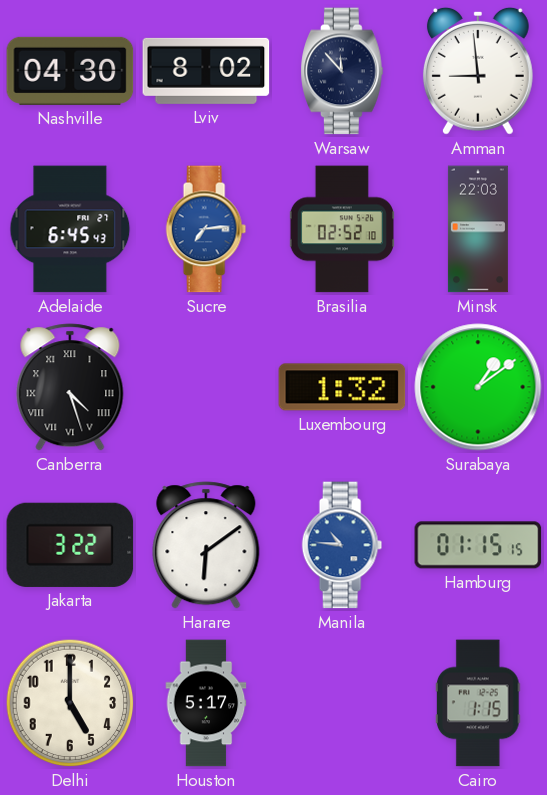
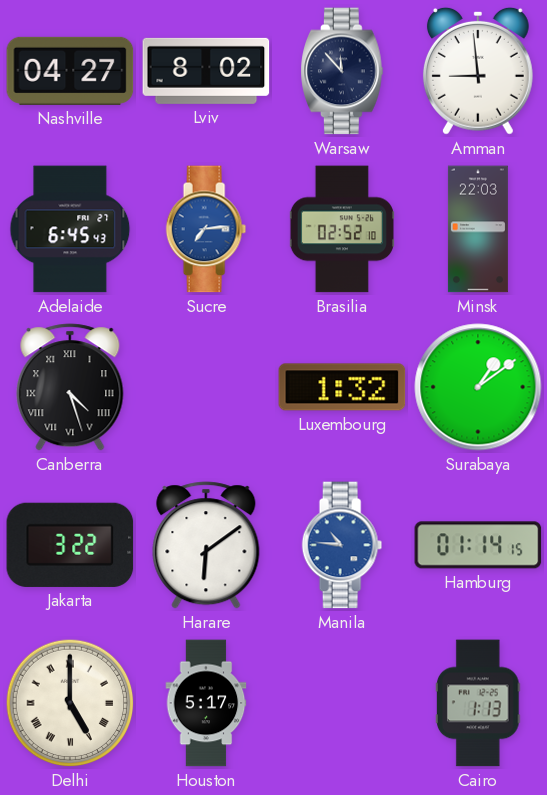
Nashville: 04:30 -> 04:27 (70, 71)
Hamburg: 01:15 -> 01:14 (478, 545)
Delhi numerals: Arabic -> Roman (70, 703)
Cairo: 1:15 -> 1:13 (478, 703)
